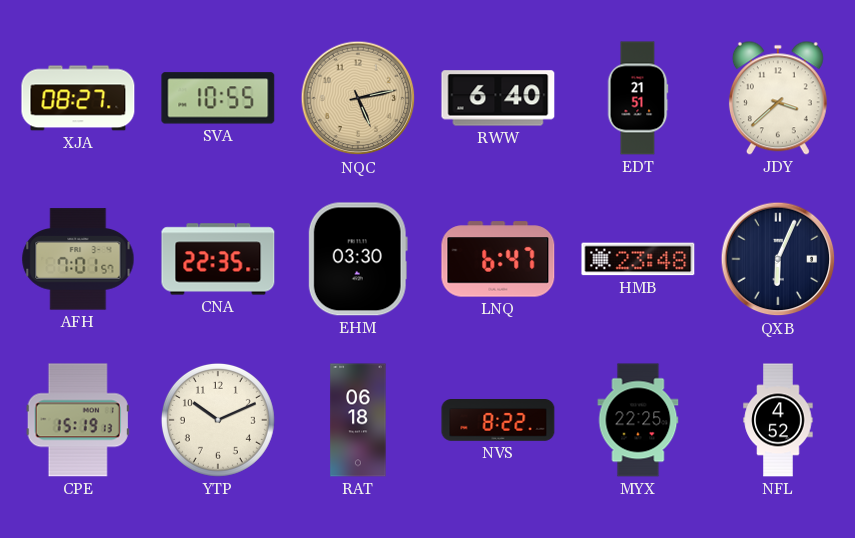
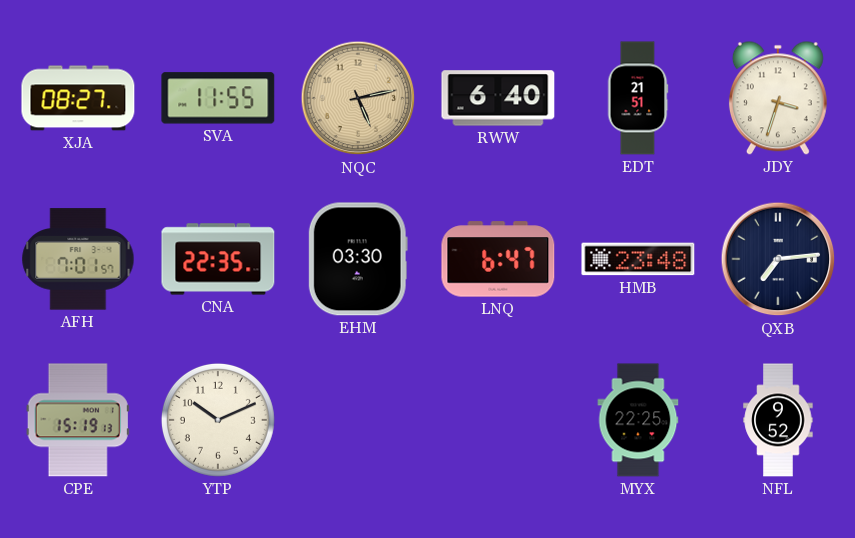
SVA: 10:55 -> 11:55 (218, 98)
JDY: 3:38 -> 3:33 (778, 98)
QXB: 6:04 -> 7:14 (778, 259)
RAT: 06:18 -> none (358, 420)
NVS: 8:22 -> none (498, 421)
NFL: 4:52 -> 9:52 (778, 420)
